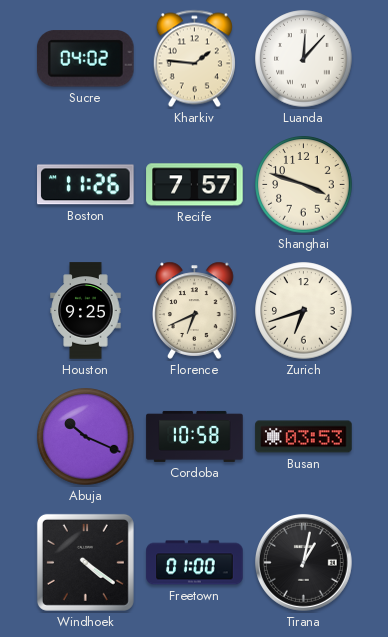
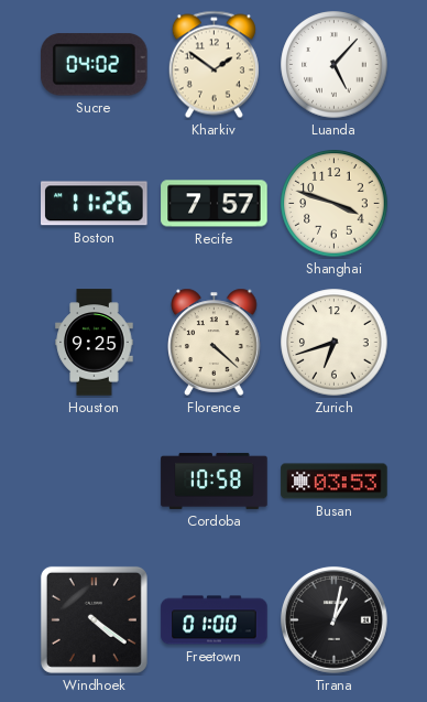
Kharkiv: 1:46 -> 1:51 (214, 65)
Luanda: 12:07 -> 5:07 (335, 65)
Florence: 6:41 -> 4:22 (215, 342)
Abuja: 10:19 -> none (86, 437)
